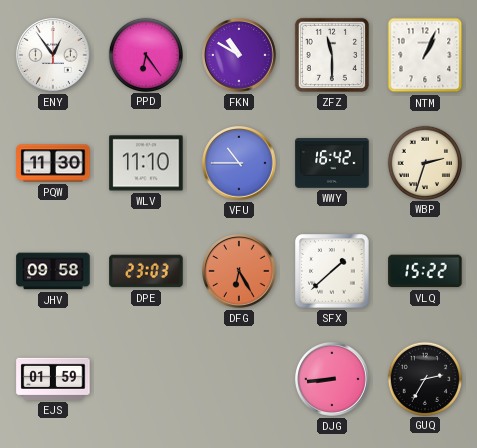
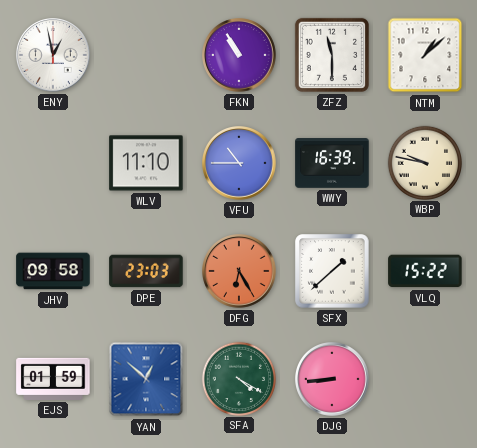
ENY: 12:54 -> 12:58 (54, 56)
PPD: 6:24 -> none (145, 54)
FKN: 10:50 -> 10:55 (240, 56)
NTM: 1:04 -> 1:08 (425, 55)
PQW: 11:30 -> none (53, 163)
WWY: 16:42 -> 16:39 (332, 163)
WBP: 2:33 -> 9:47 (424, 162)
YAN: none -> 12:52 (146, 379)
SFA: none -> 4:20 (238, 378)
GUQ: 2:35 -> none (424, 378)
